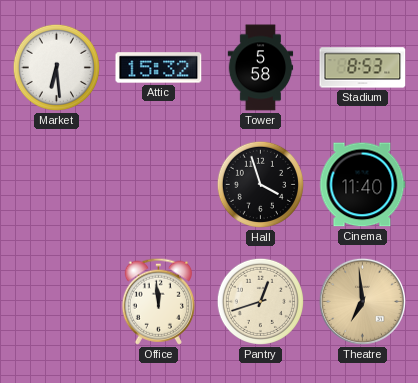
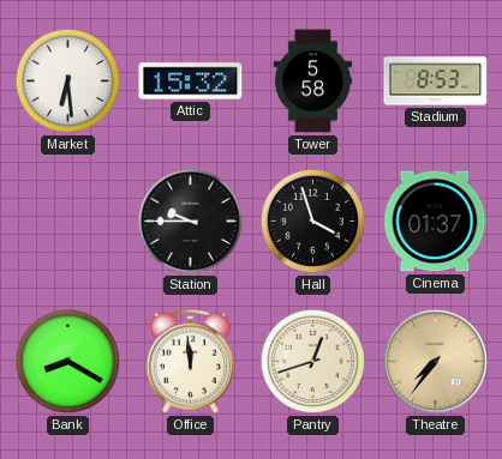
Station: none -> 9:45 (190, 221)
Cinema: 11:40 -> 01:37 (436, 222)
Bank: none -> 8:20 (67, 361)
Theatre: 6:59 -> 7:36 (435, 361)
